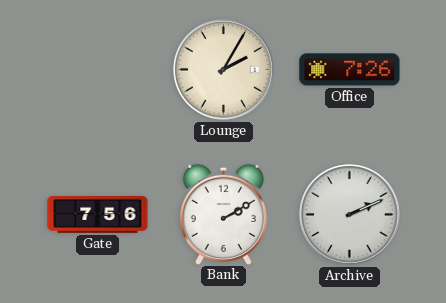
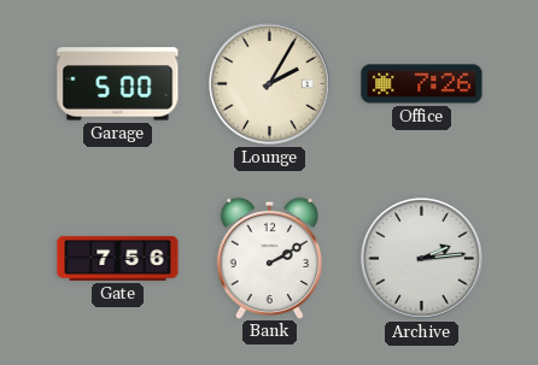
Garage: none -> 5:00 (118, 84)
Archive: 2:11 -> 2:14 (422, 259)
